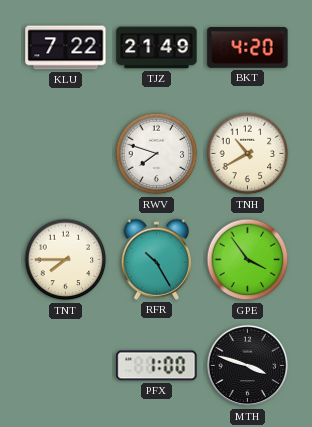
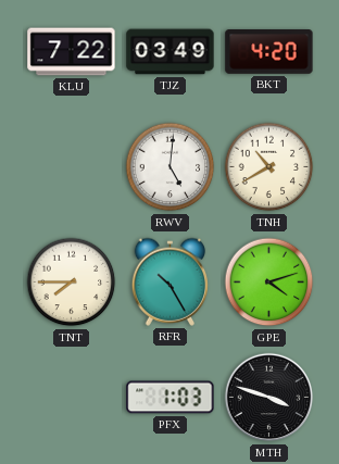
TJZ: 21:49 -> 03:49 (171, 52)
RWV: 7:48 -> 5:01 (171, 167)
GPE: 3:54 -> 4:12 (269, 283)
PFX: 1:00 -> 1:03 (171, 398)
